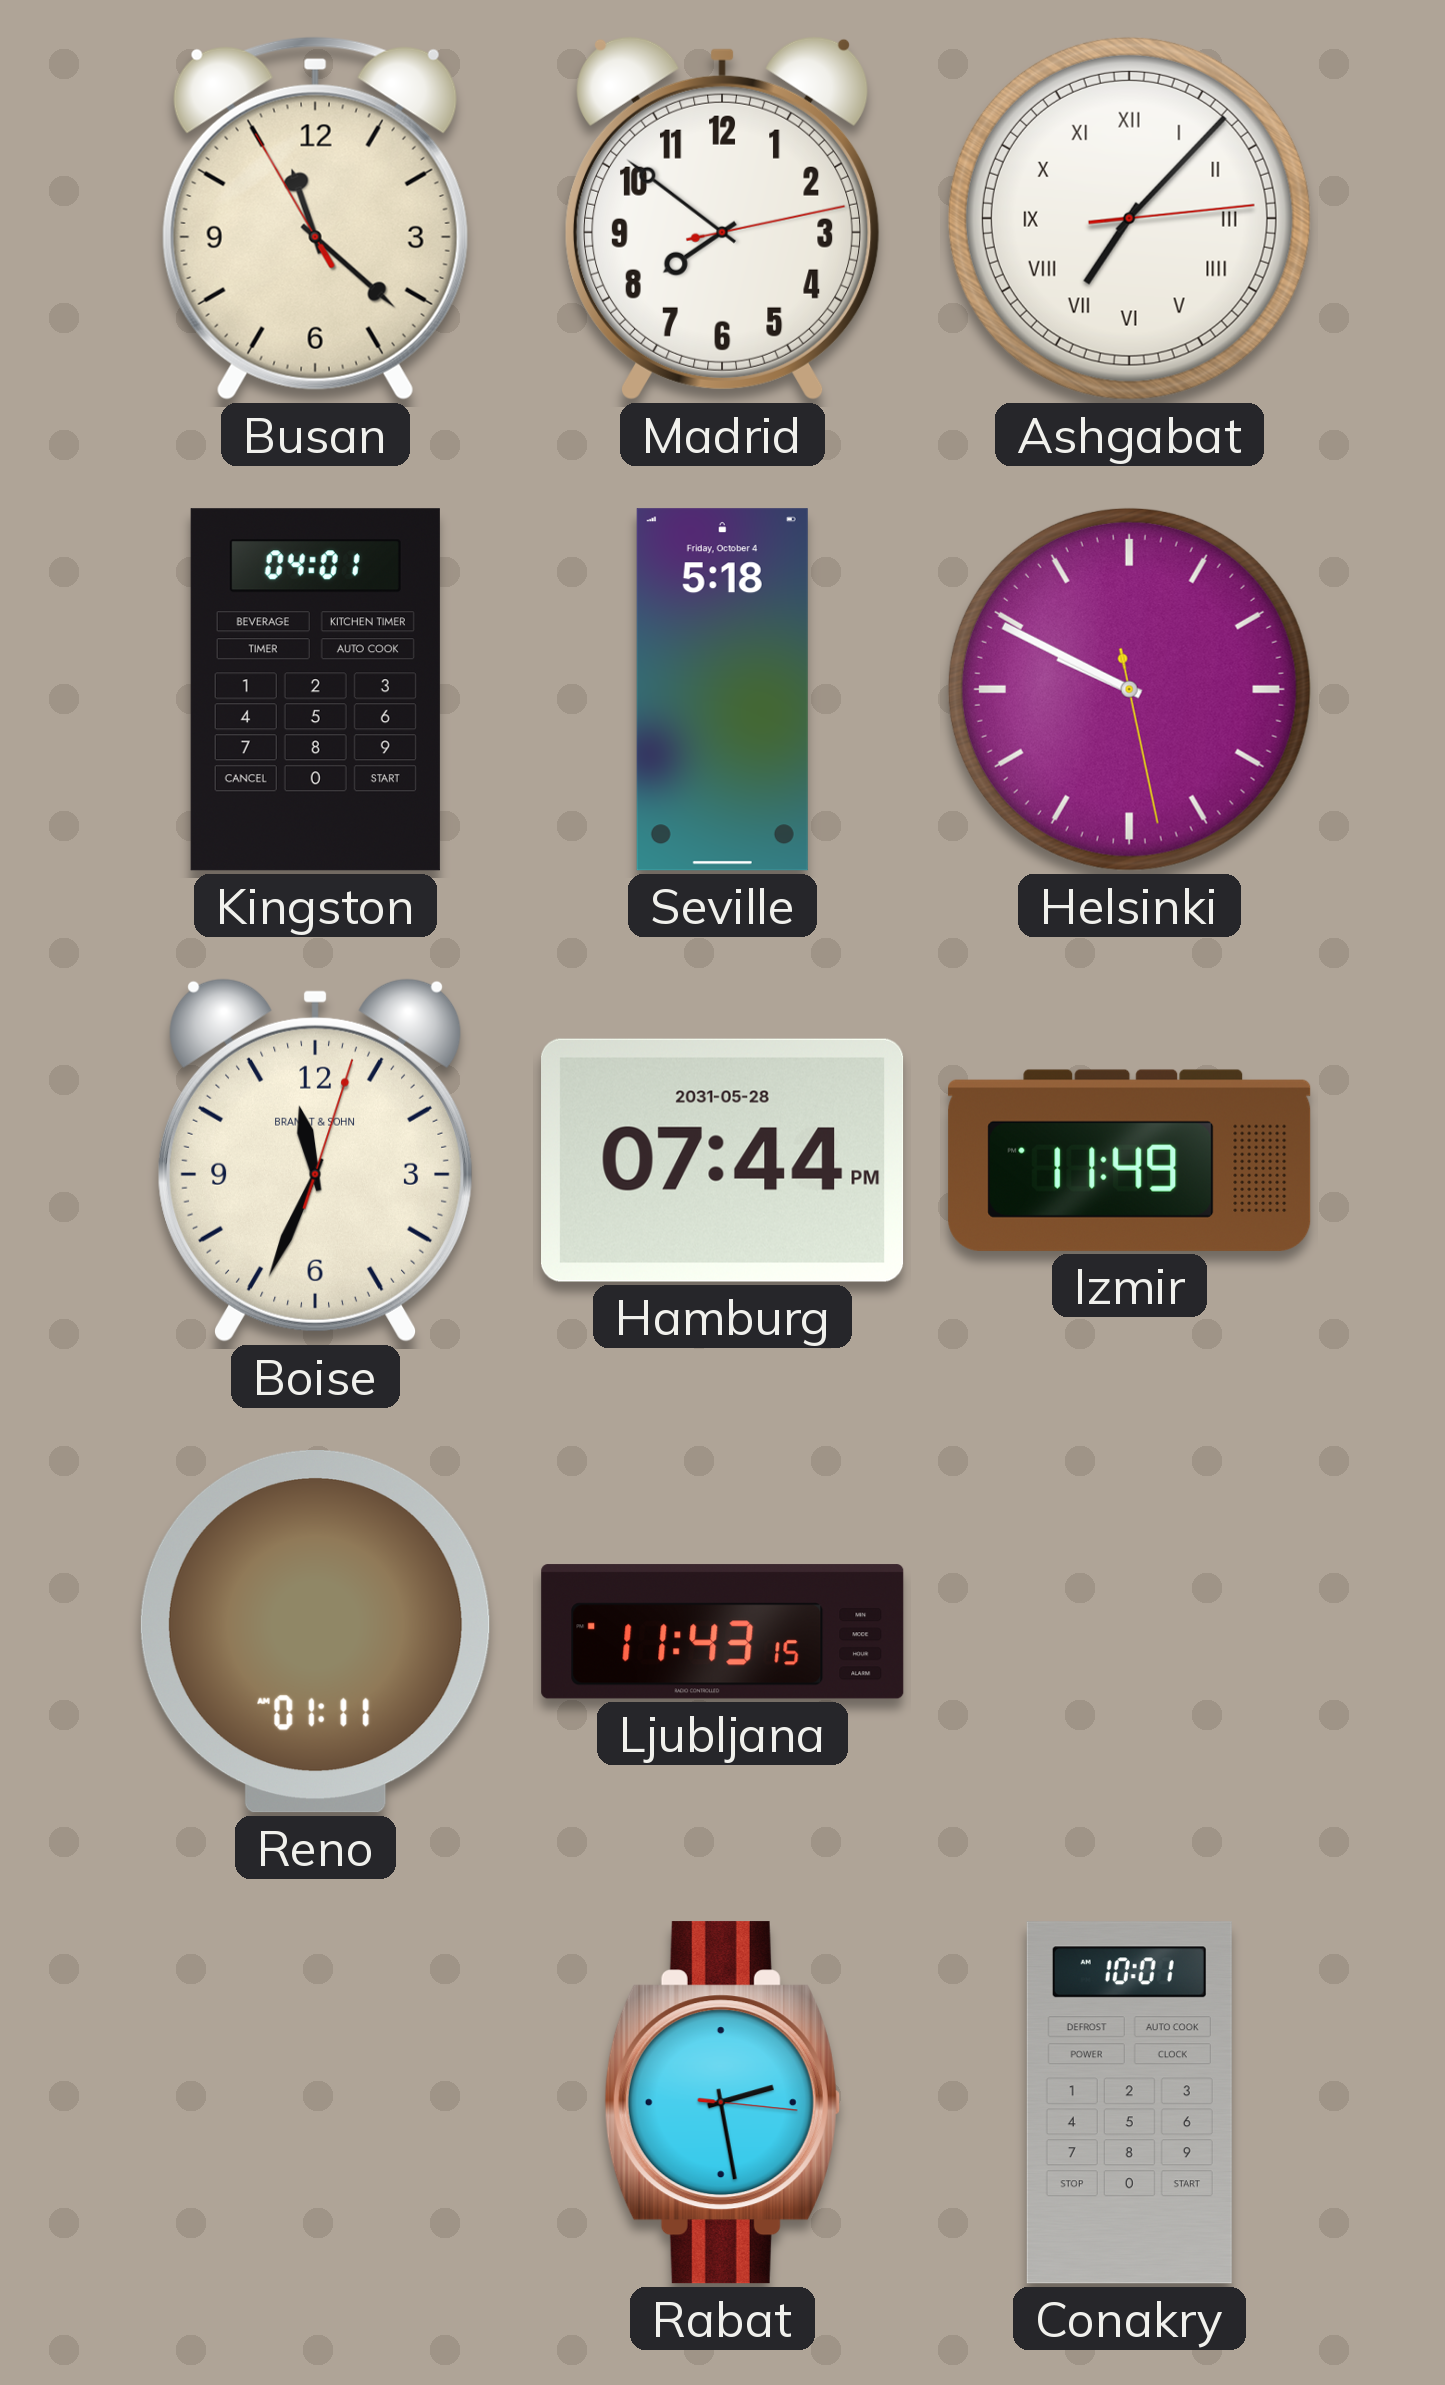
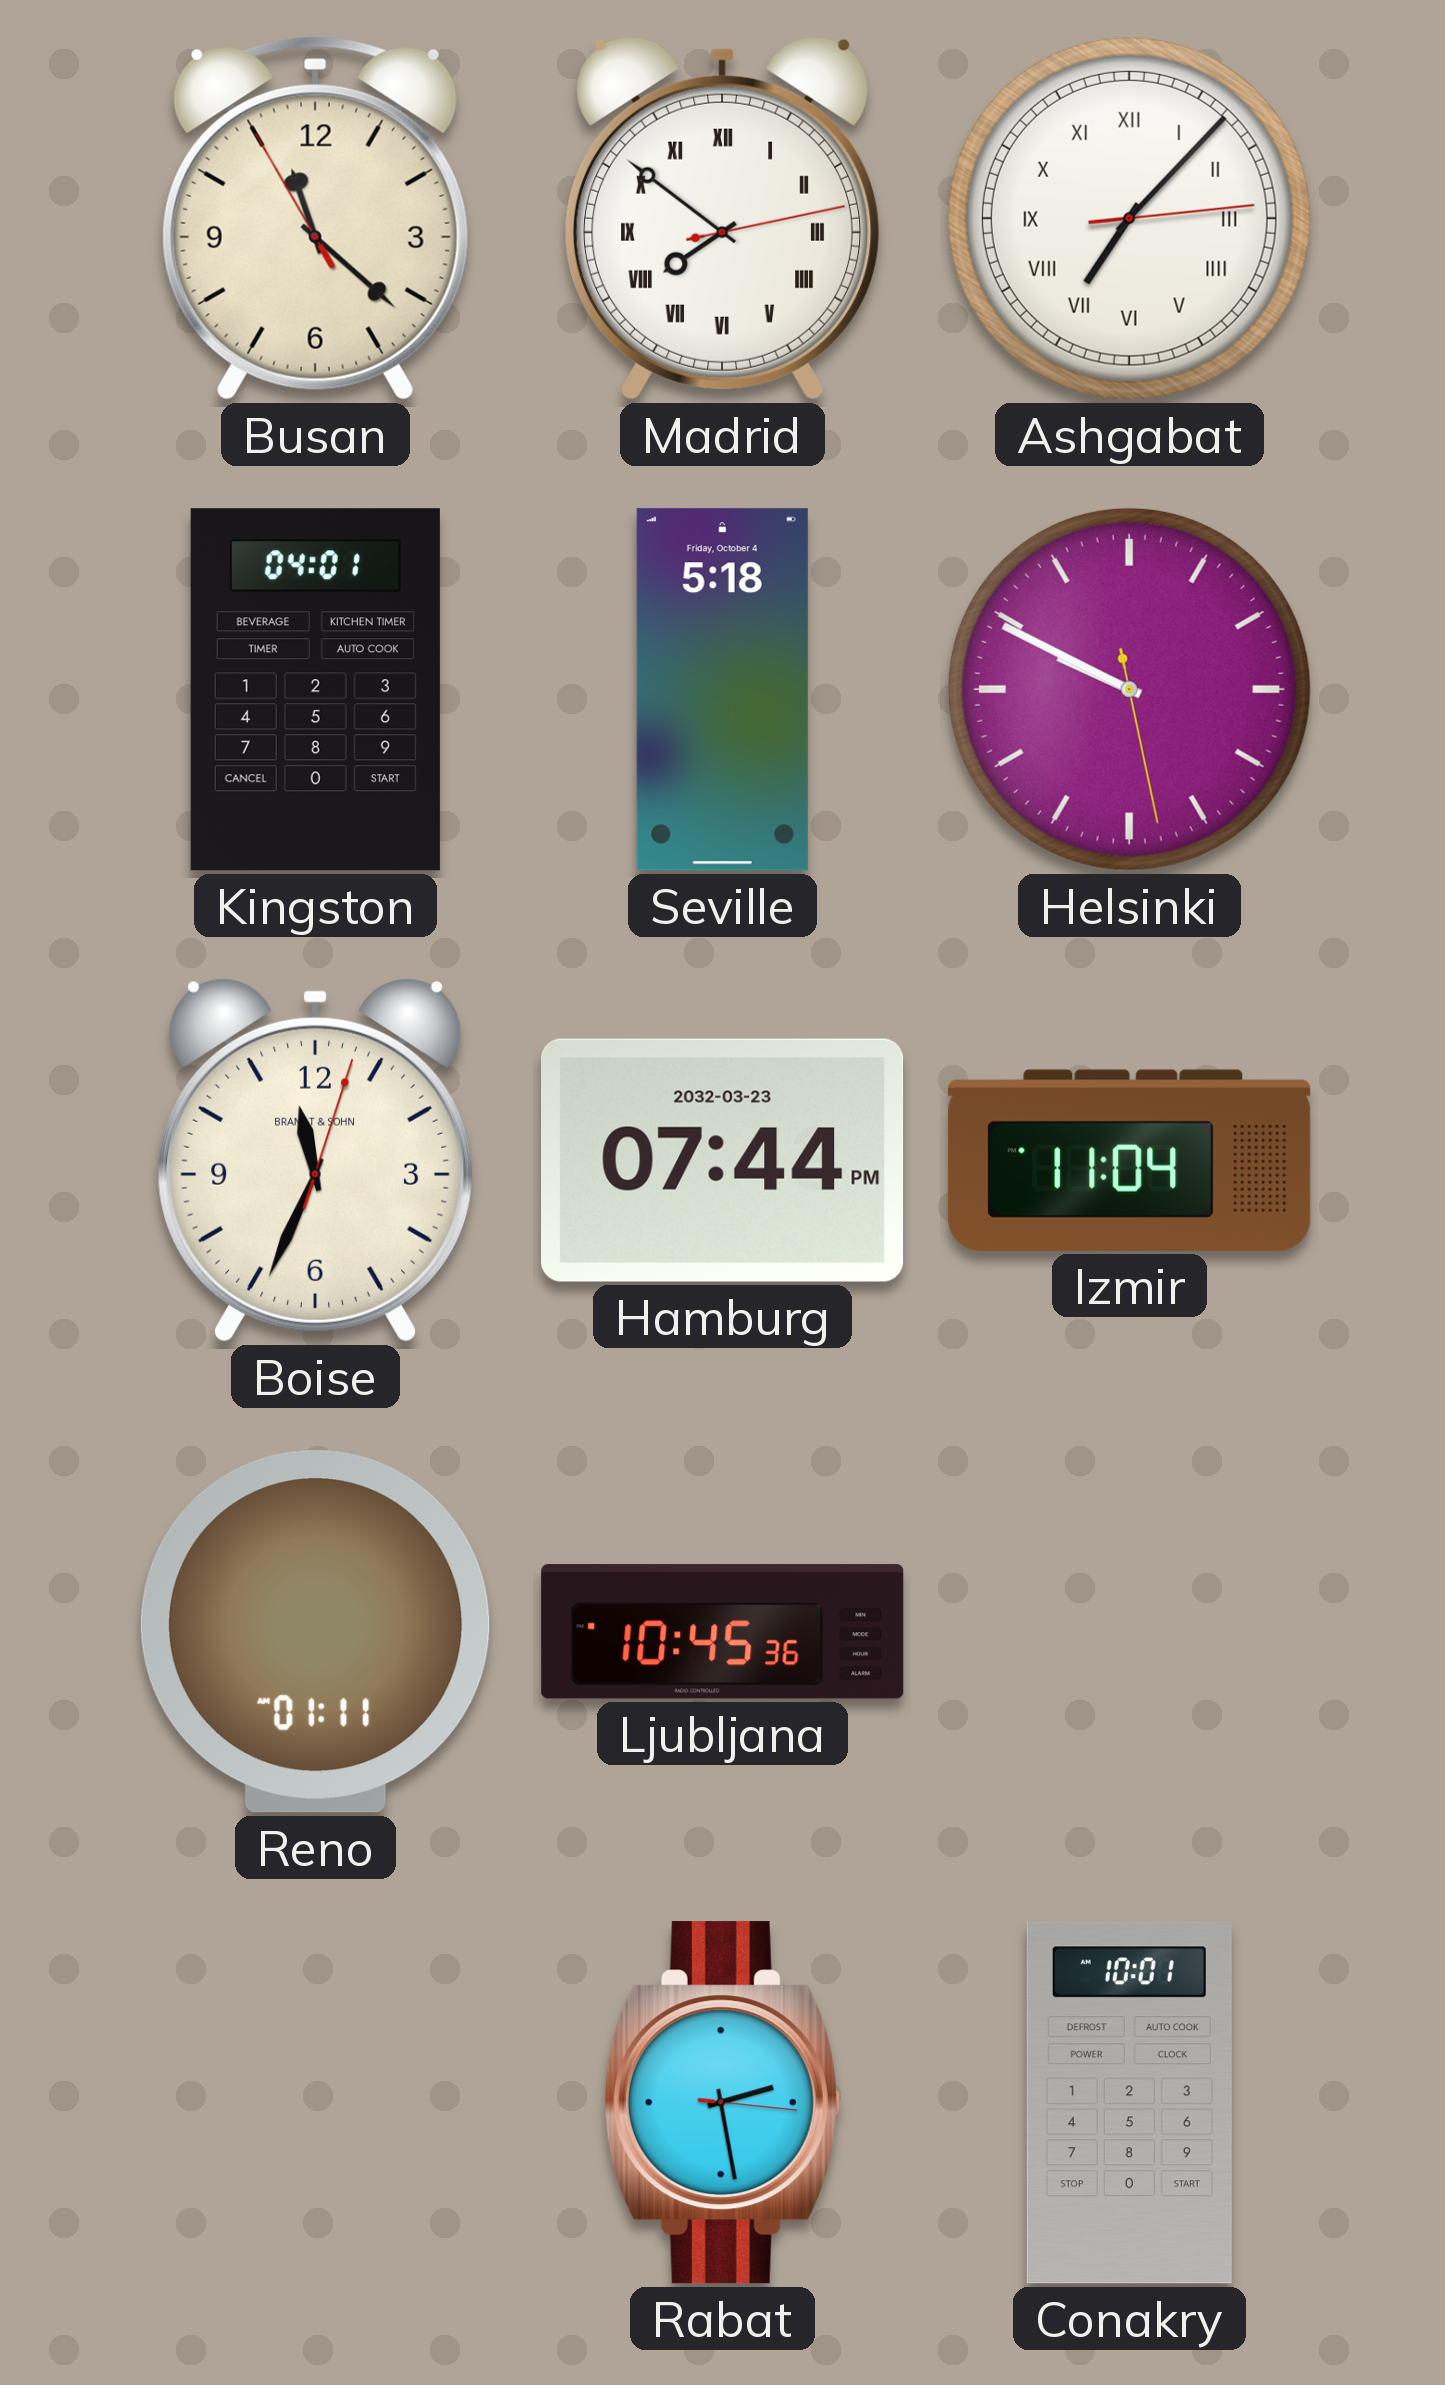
Madrid numerals: Arabic -> Roman (723, 218)
Hamburg date: 2031-05-28 -> 2032-03-23 (723, 1160)
Izmir: 11:49 -> 11:04 (1130, 1160)
Ljubljana: 11:43 -> 10:45 (723, 1632)
